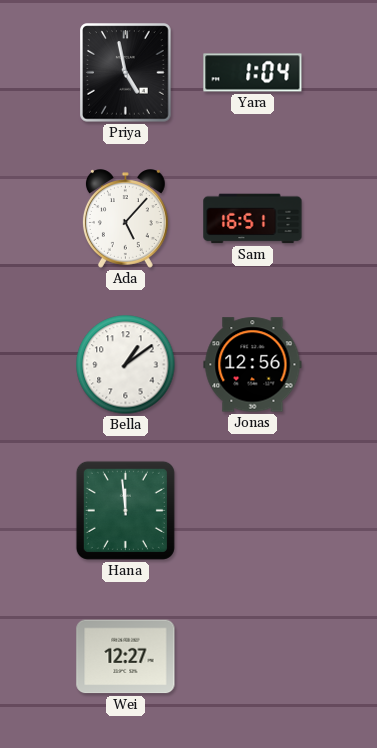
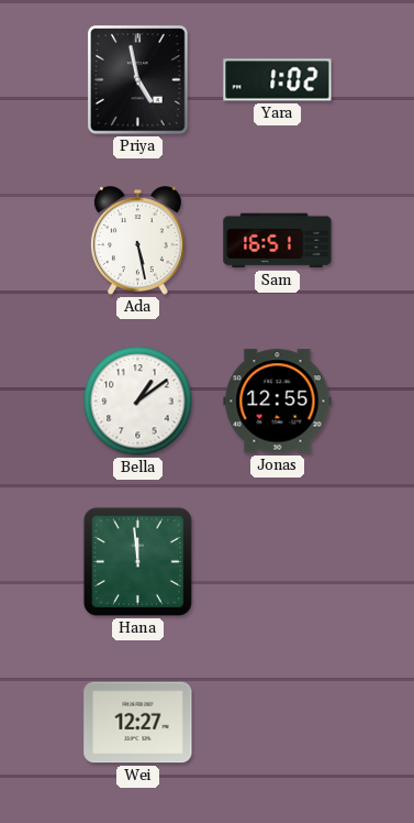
Yara: 1:04 -> 1:02 (278, 80)
Ada: 5:07 -> 5:28 (137, 241)
Jonas: 12:56 -> 12:55 (278, 402)
